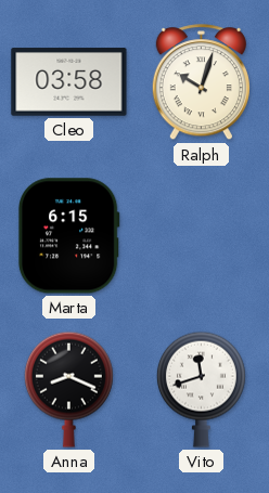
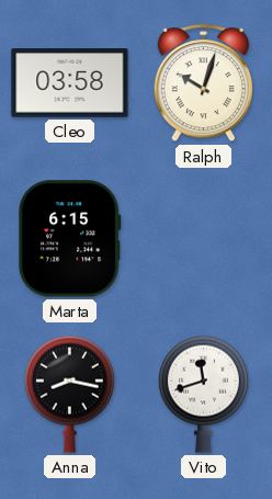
Anna: 8:19 -> 8:17 (69, 394)
